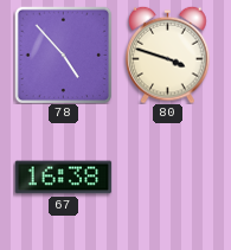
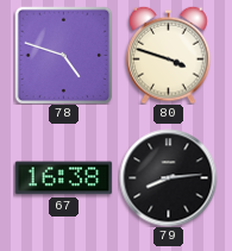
78: 4:53 -> 4:48 (63, 55)
79: none -> 8:14 (168, 177)
